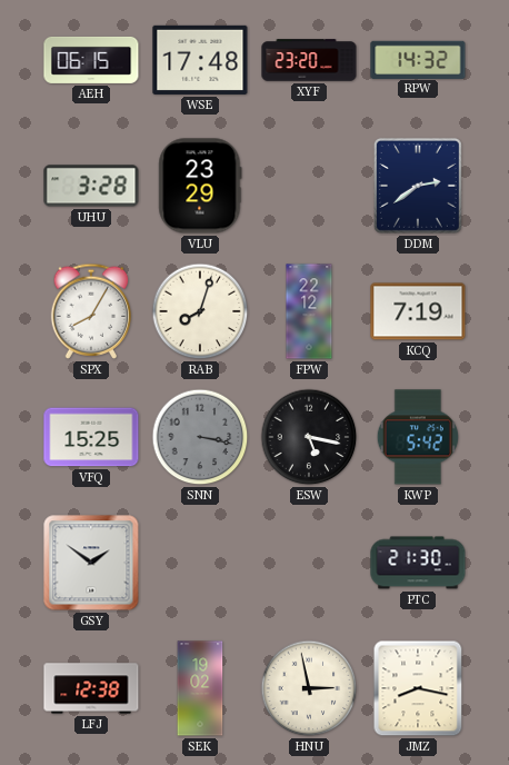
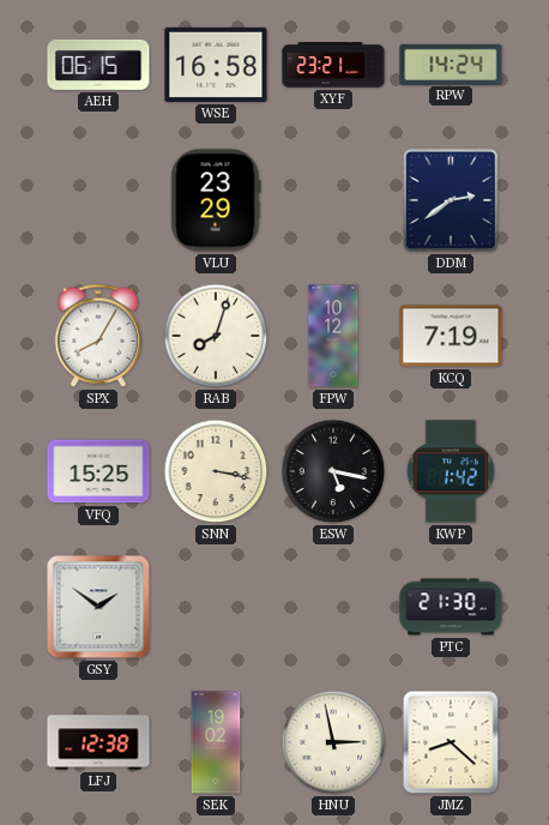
WSE: 17:48 -> 16:58 (216, 65)
XYF: 23:20 -> 23:21 (333, 65)
RPW: 14:32 -> 14:24 (451, 64)
UHU: 3:28 -> none (91, 186)
FPW: 22:12 -> 10:12 (333, 336)
SNN dial: grey -> cream (216, 471)
KWP: 5:42 -> 1:42 (451, 471)
JMZ: 8:17 -> 8:22 (451, 742)
